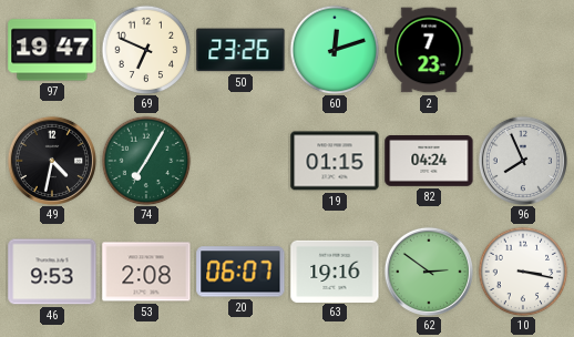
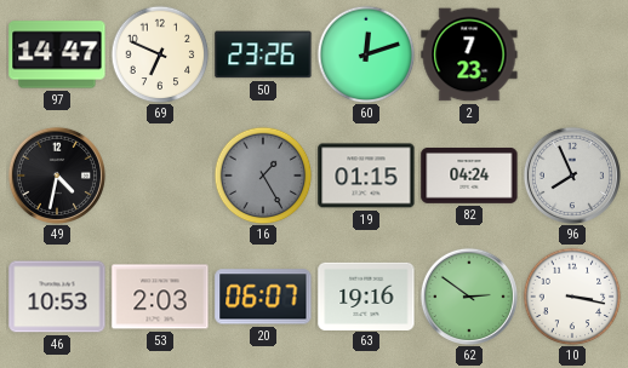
97: 19:47 -> 14:47 (57, 54)
74: 7:05 -> none (146, 161)
16: none -> 1:25 (263, 176)
46: 9:53 -> 10:53 (57, 297)
53: 2:08 -> 2:03 (160, 297)
